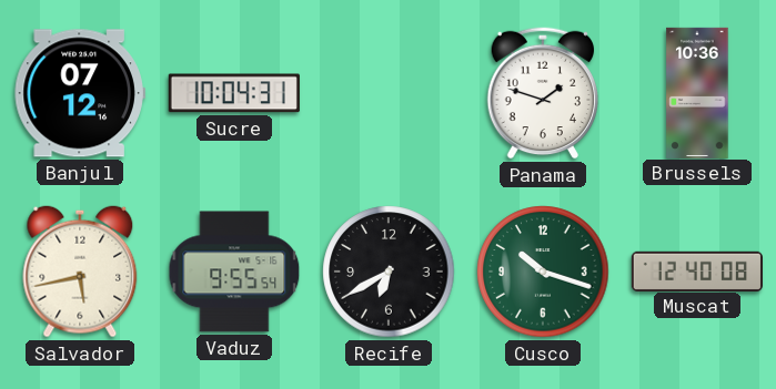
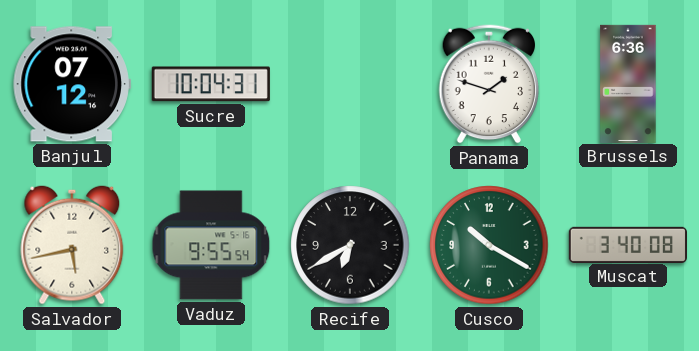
Brussels: 10:36 -> 6:36 (628, 83)
Cusco: 10:18 -> 10:20 (489, 245)
Muscat: 12:40 -> 3:40 (628, 244)
